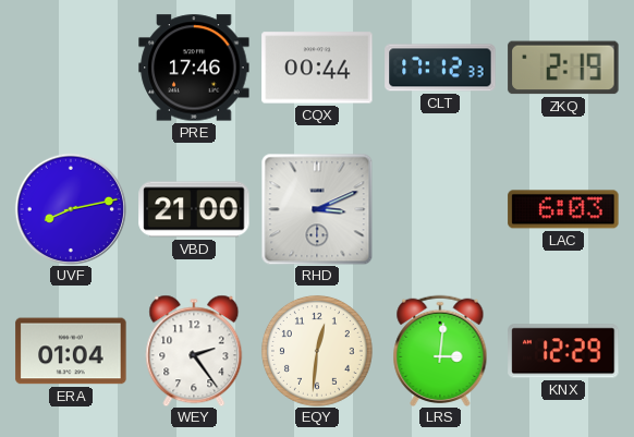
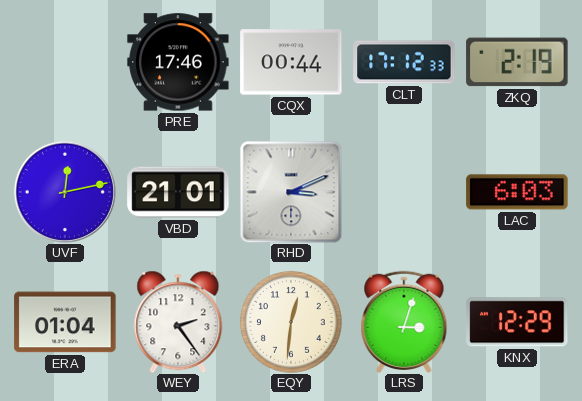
UVF: 8:13 -> 12:13 (65, 192)
VBD: 21:00 -> 21:01 (178, 192)
LRS: 3:01 -> 3:03 (404, 322)
